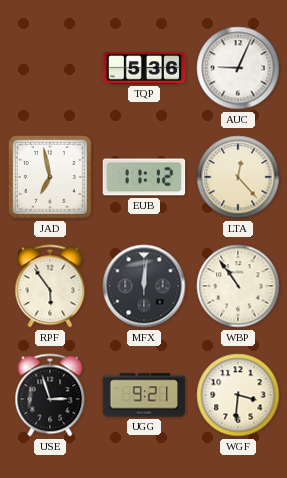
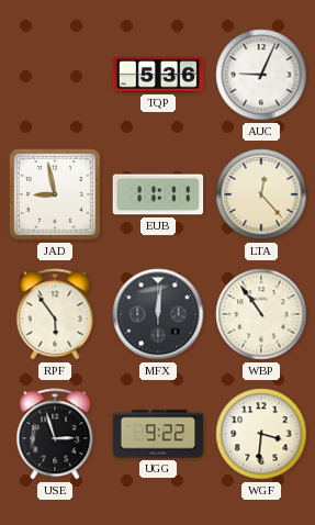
JAD: 6:58 -> 8:58 (56, 196)
EUB: 11:12 -> 11:11 (158, 194)
UGG: 9:21 -> 9:22 (158, 434)
